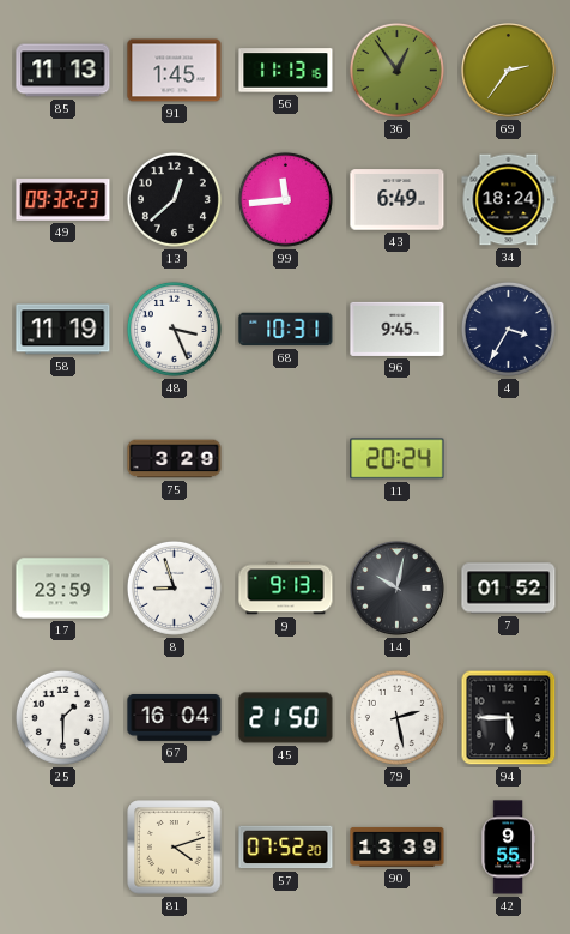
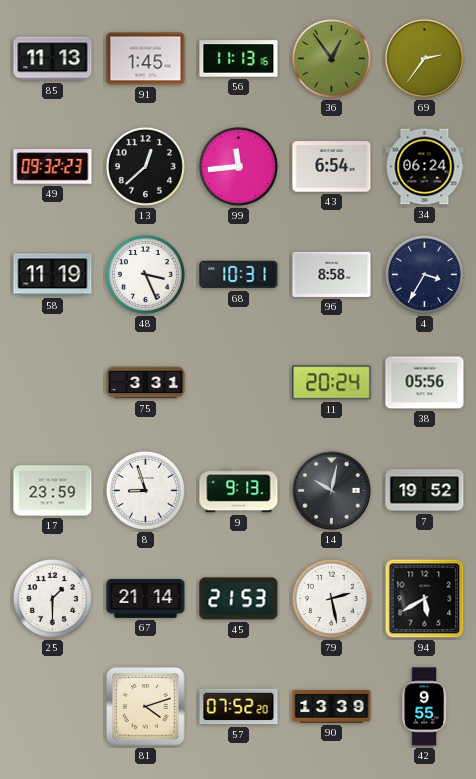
43: 6:49 -> 6:54 (332, 167)
34: 18:24 -> 06:24 (425, 167)
96: 9:45 -> 8:58 (332, 274)
75: 3:29 -> 3:31 (146, 383)
38: none -> 05:56 (425, 383)
7: 01:52 -> 19:52 (425, 491)
67: 16:04 -> 21:14 (146, 598)
45: 21:50 -> 21:53 (239, 599)
94: 5:45 -> 5:40 (425, 599)
